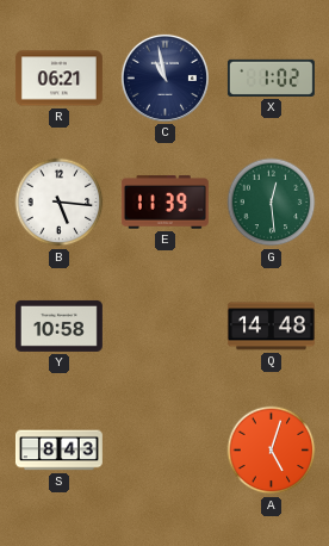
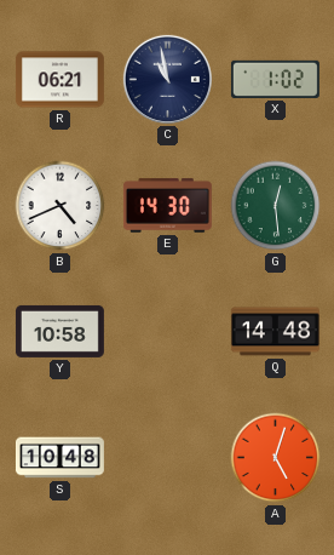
B: 5:16 -> 4:41 (61, 206)
E: 11:39 -> 14:30 (167, 206)
S: 8:43 -> 10:48 (59, 458)
